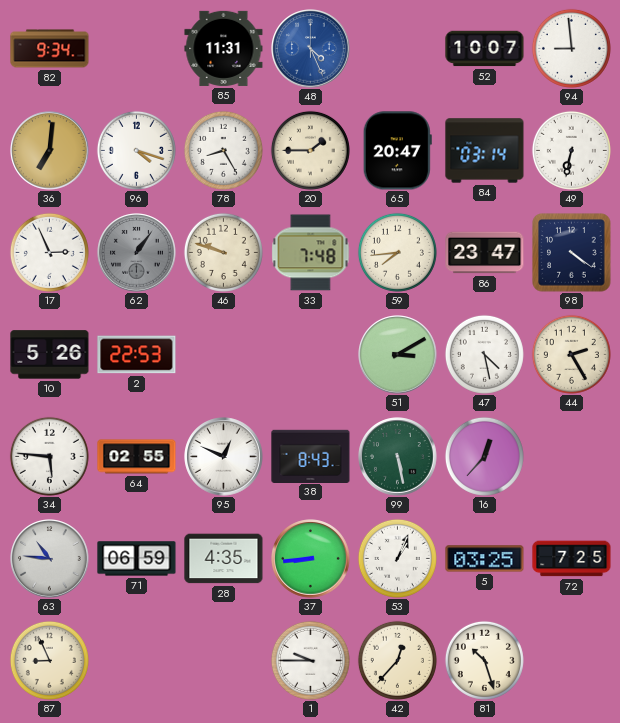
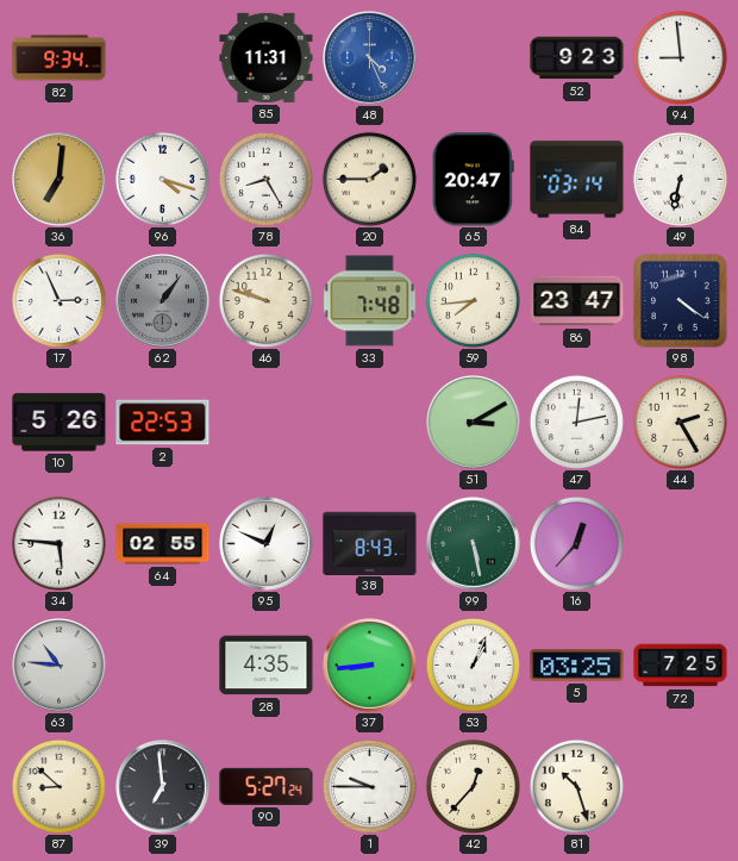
52: 10:07 -> 9:23 (577, 58)
47: 4:28 -> 12:13 (576, 422)
71: 06:59 -> none (137, 559)
87: 8:56 -> 8:52 (58, 786)
39: none -> 6:59 (163, 787)
90: none -> 5:27 (267, 786)
